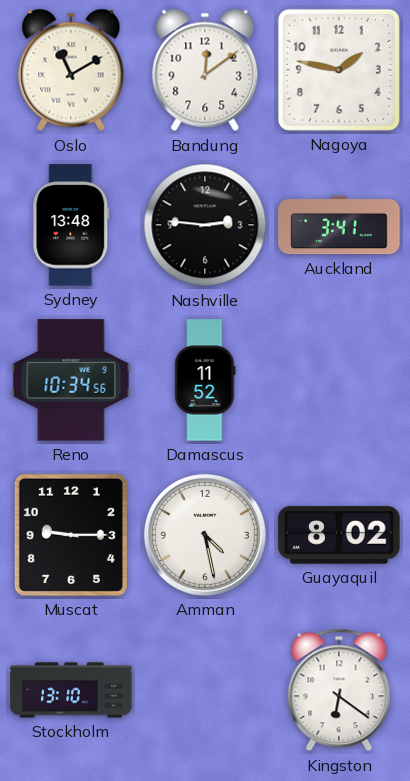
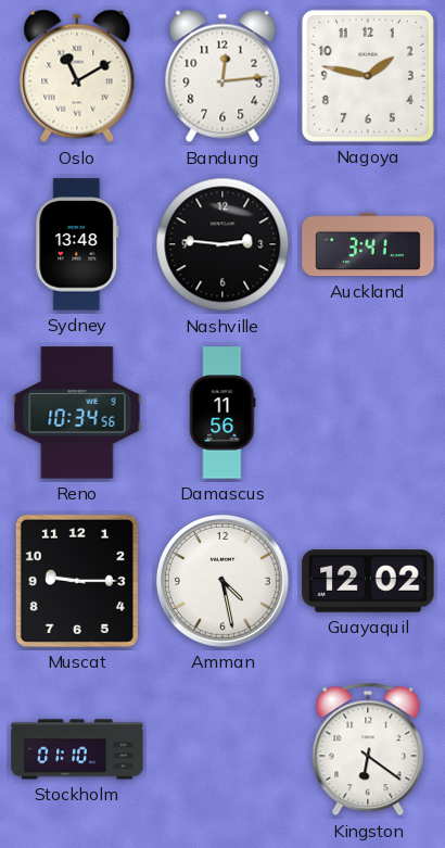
Bandung: 12:09 -> 12:14 (223, 76)
Damascus: 11:52 -> 11:56 (223, 413)
Guayaquil: 8:02 -> 12:02 (368, 581)
Stockholm: 13:10 -> 01:10 (77, 749)
